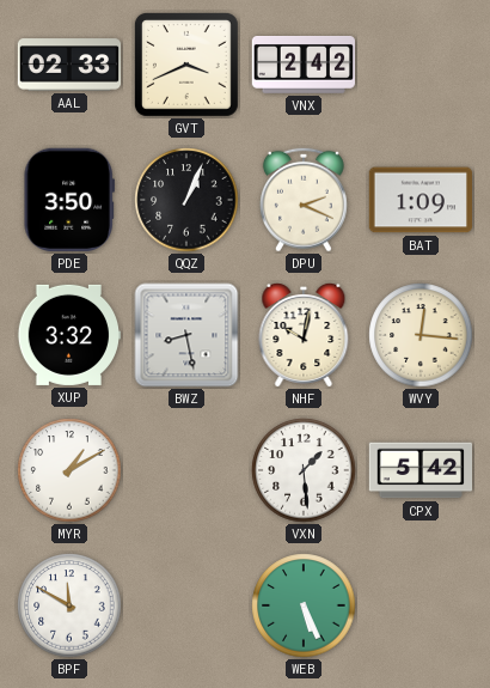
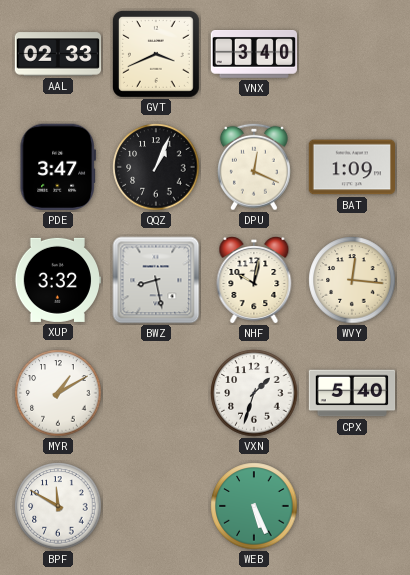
VNX: 2:42 -> 3:40 (253, 55)
PDE: 3:50 -> 3:47 (58, 167)
DPU: 2:19 -> 12:19 (254, 167)
VXN: 1:29 -> 1:33 (254, 393)
CPX: 5:42 -> 5:40 (352, 393)
